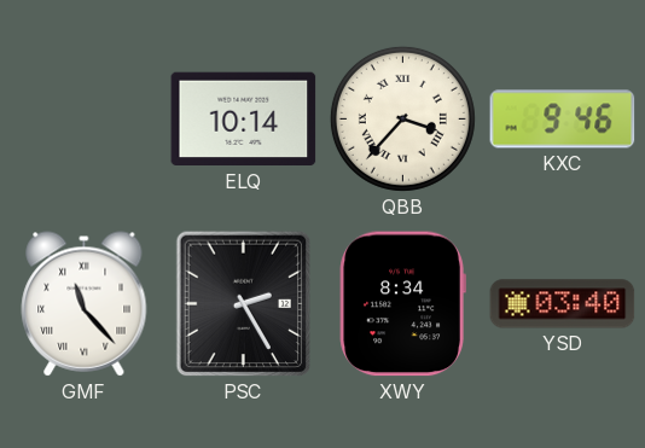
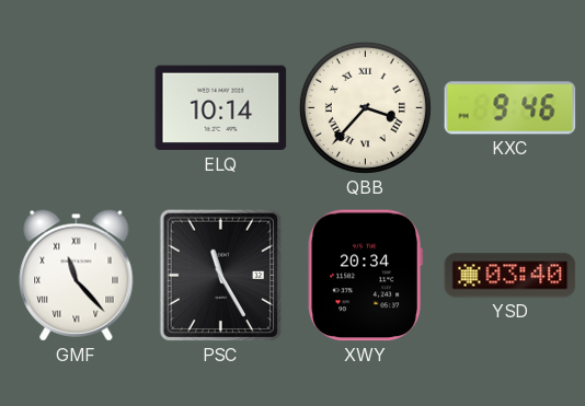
PSC: 2:25 -> 11:25 (221, 276)
XWY: 8:34 -> 20:34 (365, 276)
